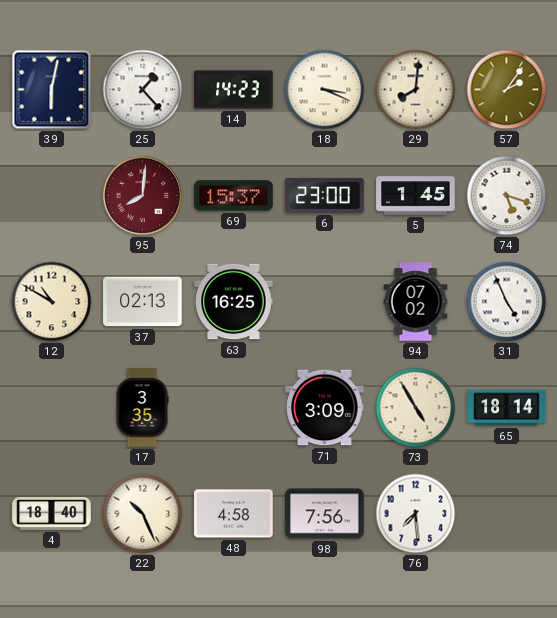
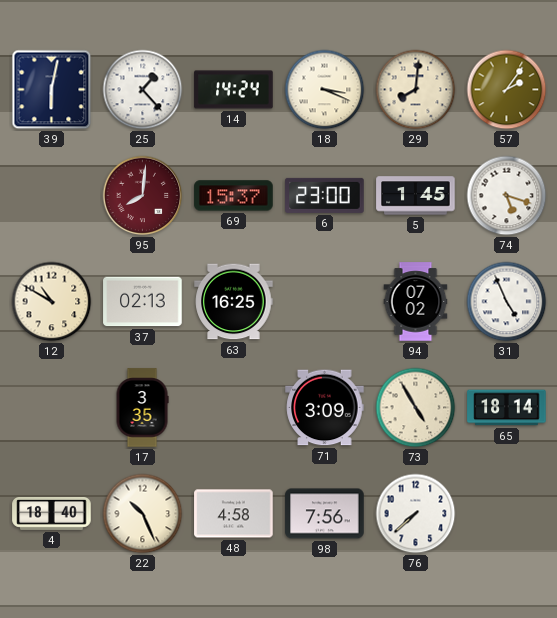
14: 14:23 -> 14:24 (234, 90)
76: 7:29 -> 7:38 (416, 514)
